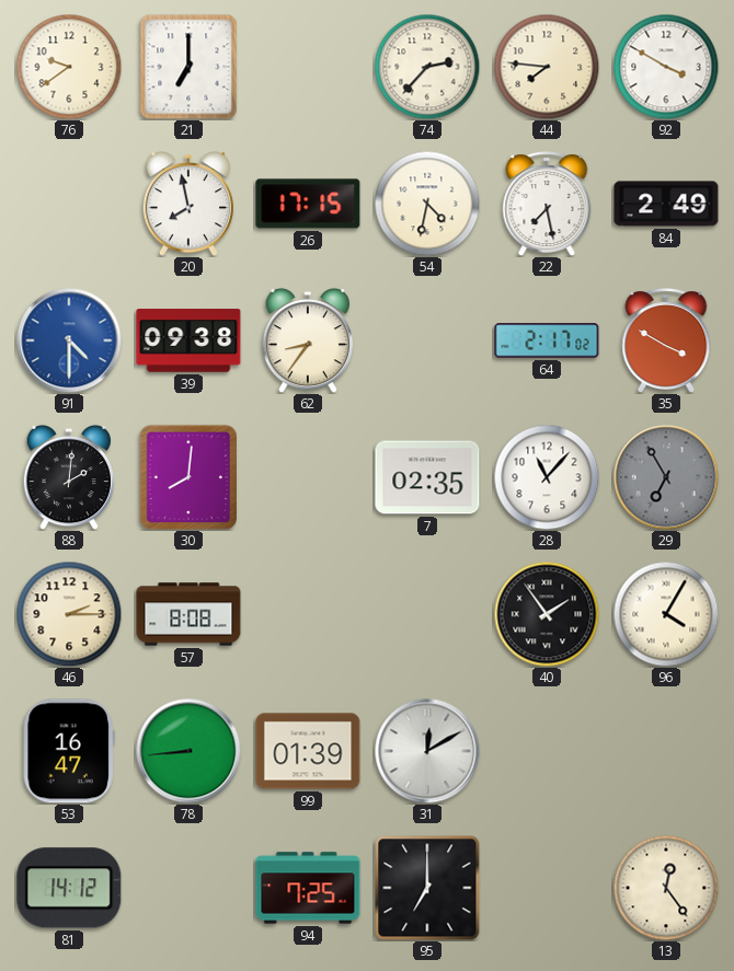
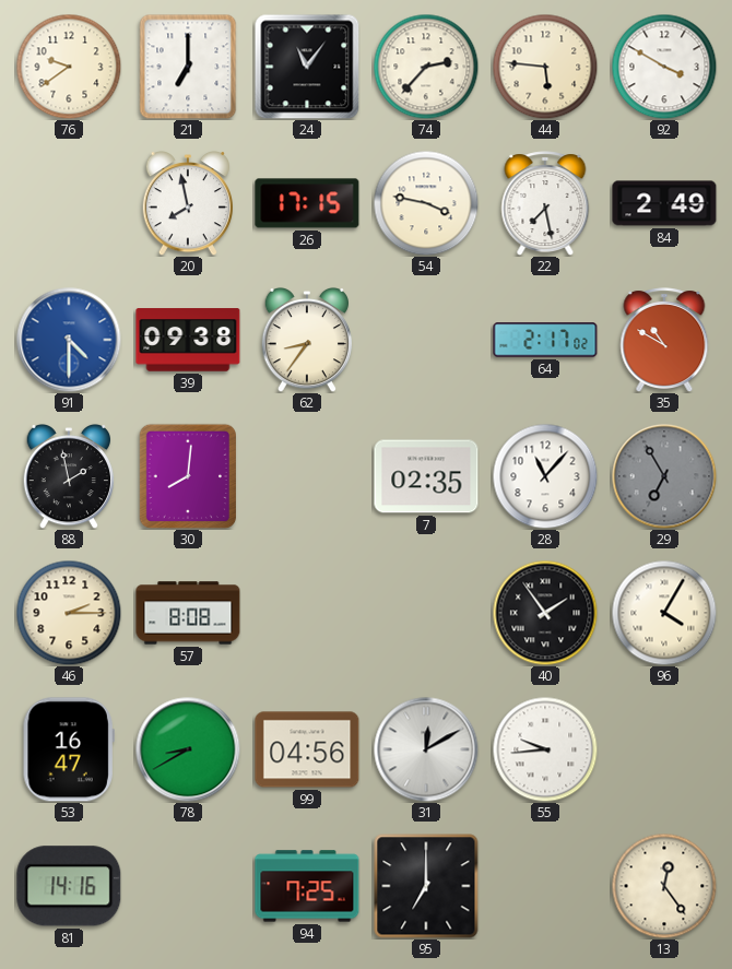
24: none -> 11:06 (307, 67)
44: 7:46 -> 5:46 (545, 67)
54: 4:32 -> 3:47 (426, 203)
35: 3:50 -> 10:50 (664, 340)
88: 2:01 -> 1:58 (68, 476)
78: 8:44 -> 8:40 (188, 749)
99: 01:39 -> 04:56 (307, 749)
55: none -> 9:44 (545, 749)
81: 14:12 -> 14:16 (69, 886)
